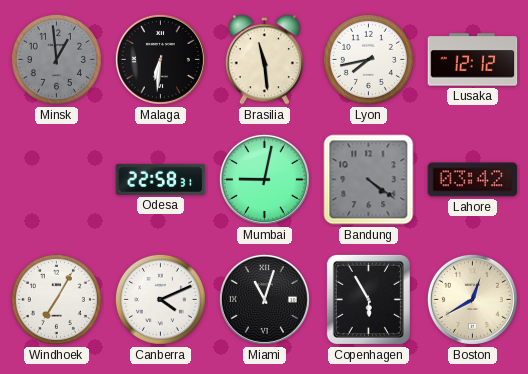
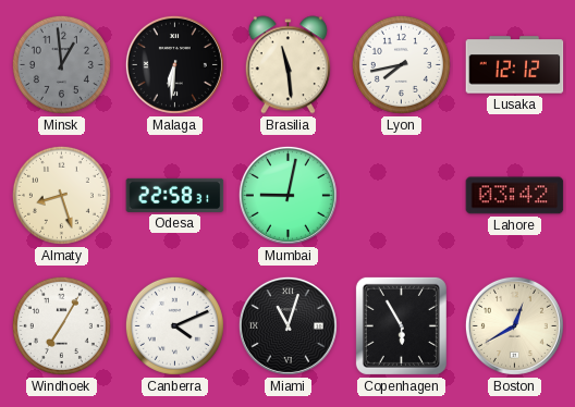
Almaty: none -> 8:27 (61, 195)
Bandung: 4:21 -> none (369, 180)
